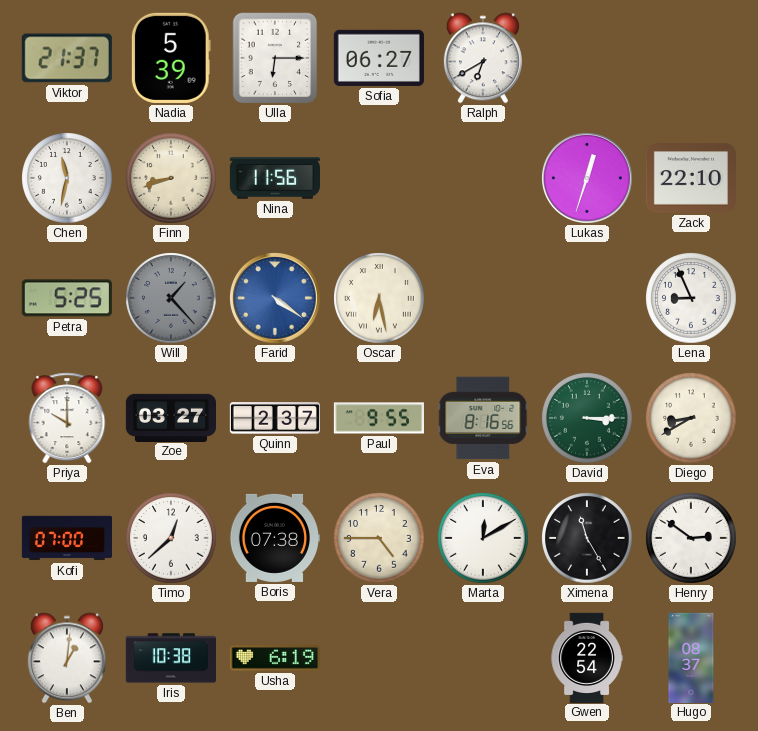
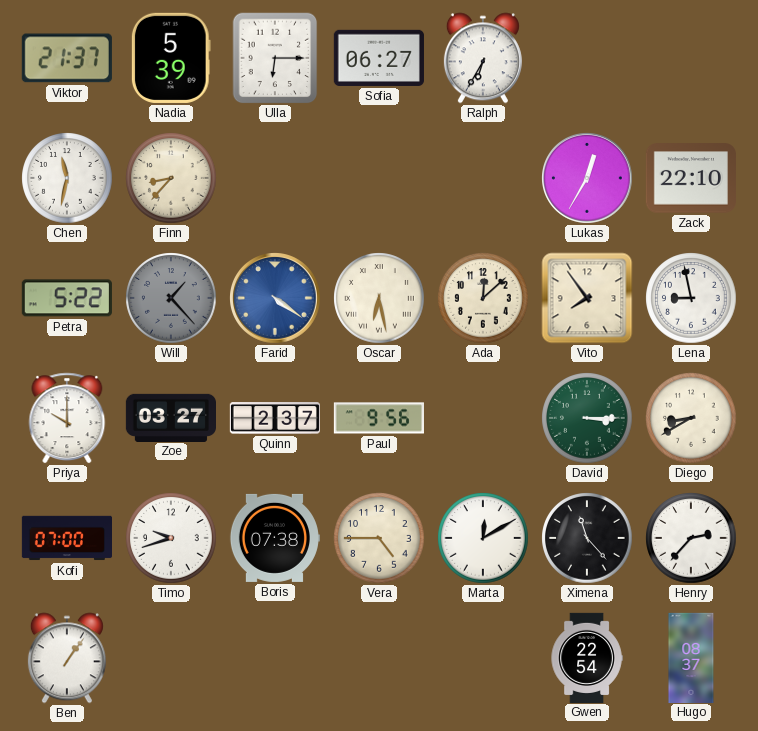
Ralph: 6:40 -> 6:35 (483, 58)
Finn: 8:42 -> 8:37 (171, 178)
Nina: 11:56 -> none (275, 178)
Lukas: 12:33 -> 12:35 (588, 179)
Petra: 5:25 -> 5:22 (67, 298)
Ada: none -> 12:08 (483, 298)
Vito: none -> 7:54 (587, 298)
Lena: 8:56 -> 8:58 (691, 298)
Paul: 9:55 -> 9:56 (378, 418)
Eva: 8:16 -> none (483, 418)
Timo: 12:38 -> 9:42 (171, 538)
Ximena: 11:25 -> 11:23 (587, 538)
Henry: 2:51 -> 2:37 (691, 538)
Ben: 1:01 -> 1:06 (67, 658)
Iris: 10:38 -> none (171, 658)
Usha: 6:19 -> none (275, 658)
